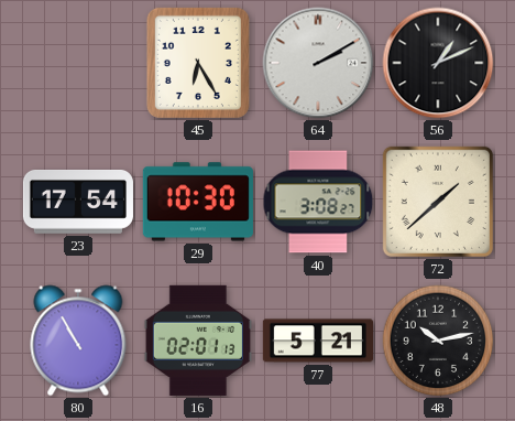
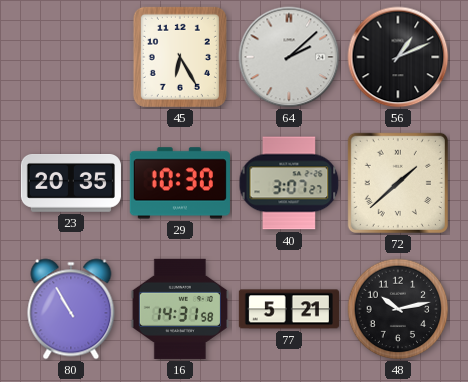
64: 2:10 -> 2:08 (289, 57)
23: 17:54 -> 20:35 (71, 184)
40: 3:08 -> 3:07 (289, 183)
16: 02:01 -> 14:31 (180, 309)
